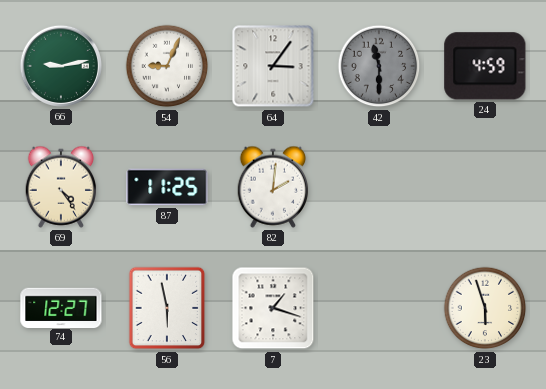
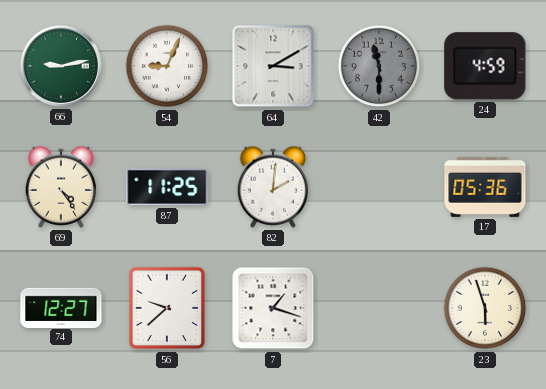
64: 3:06 -> 3:10 (273, 66)
17: none -> 05:36 (485, 187)
56: 5:58 -> 9:38 (167, 308)
